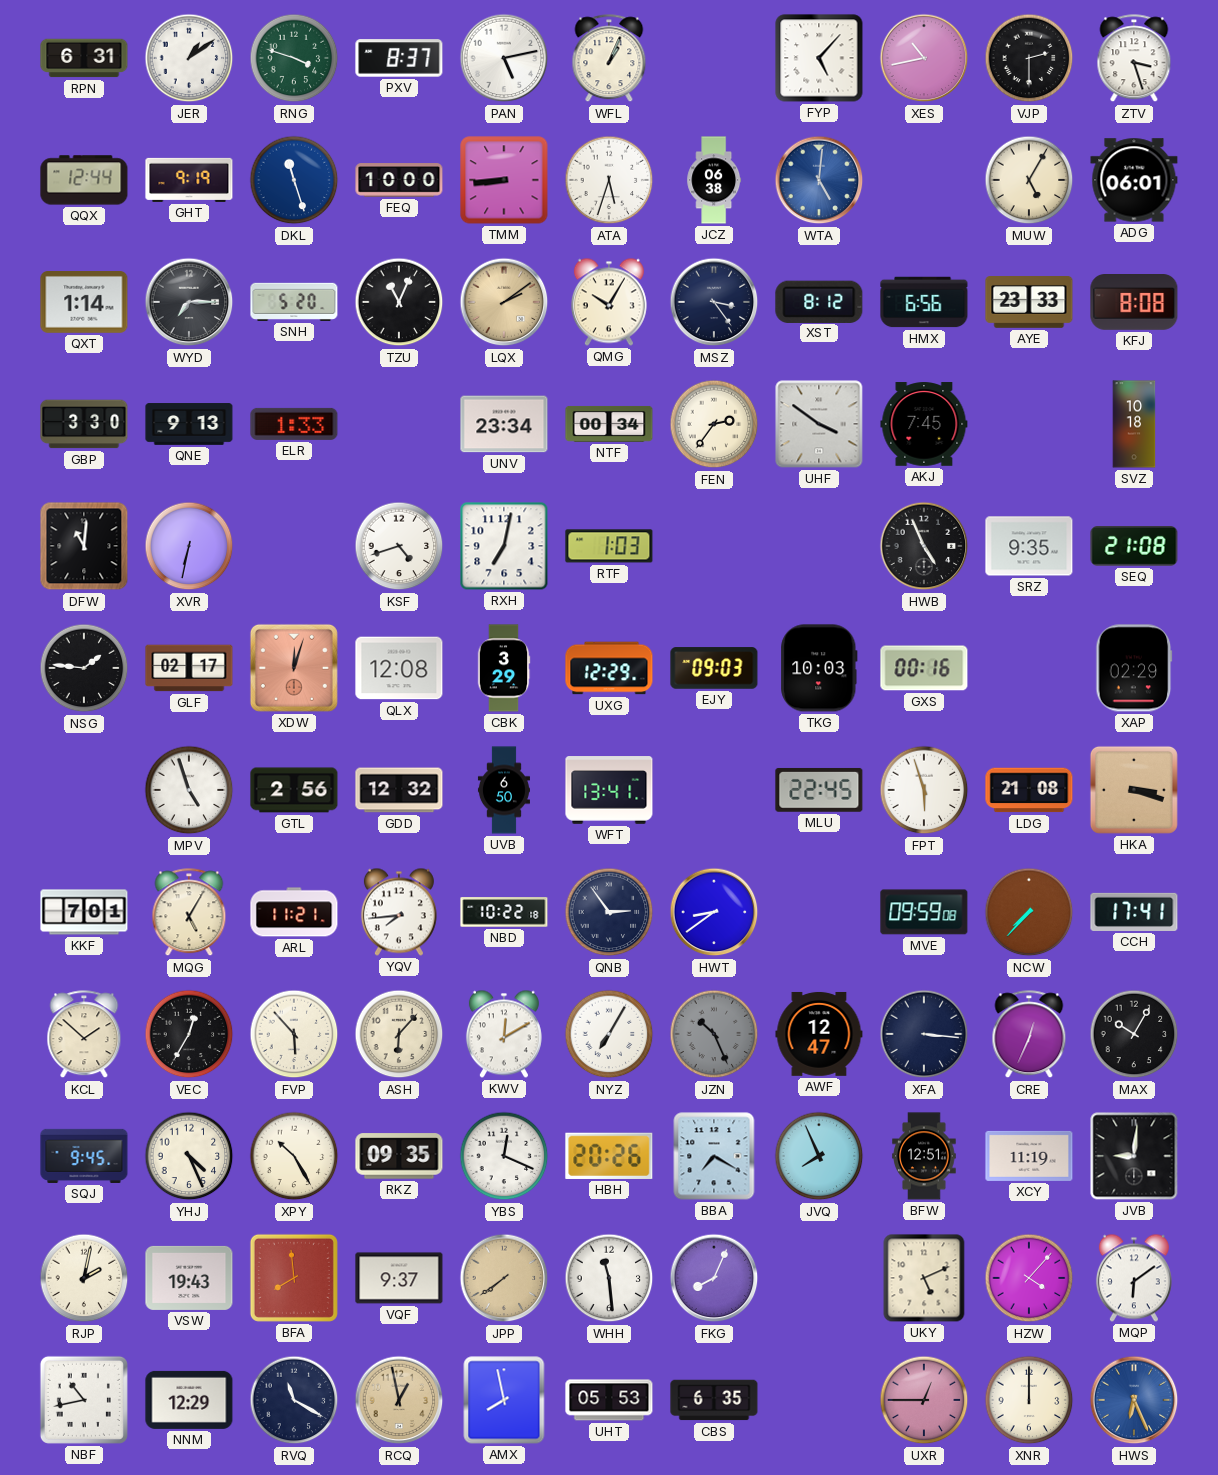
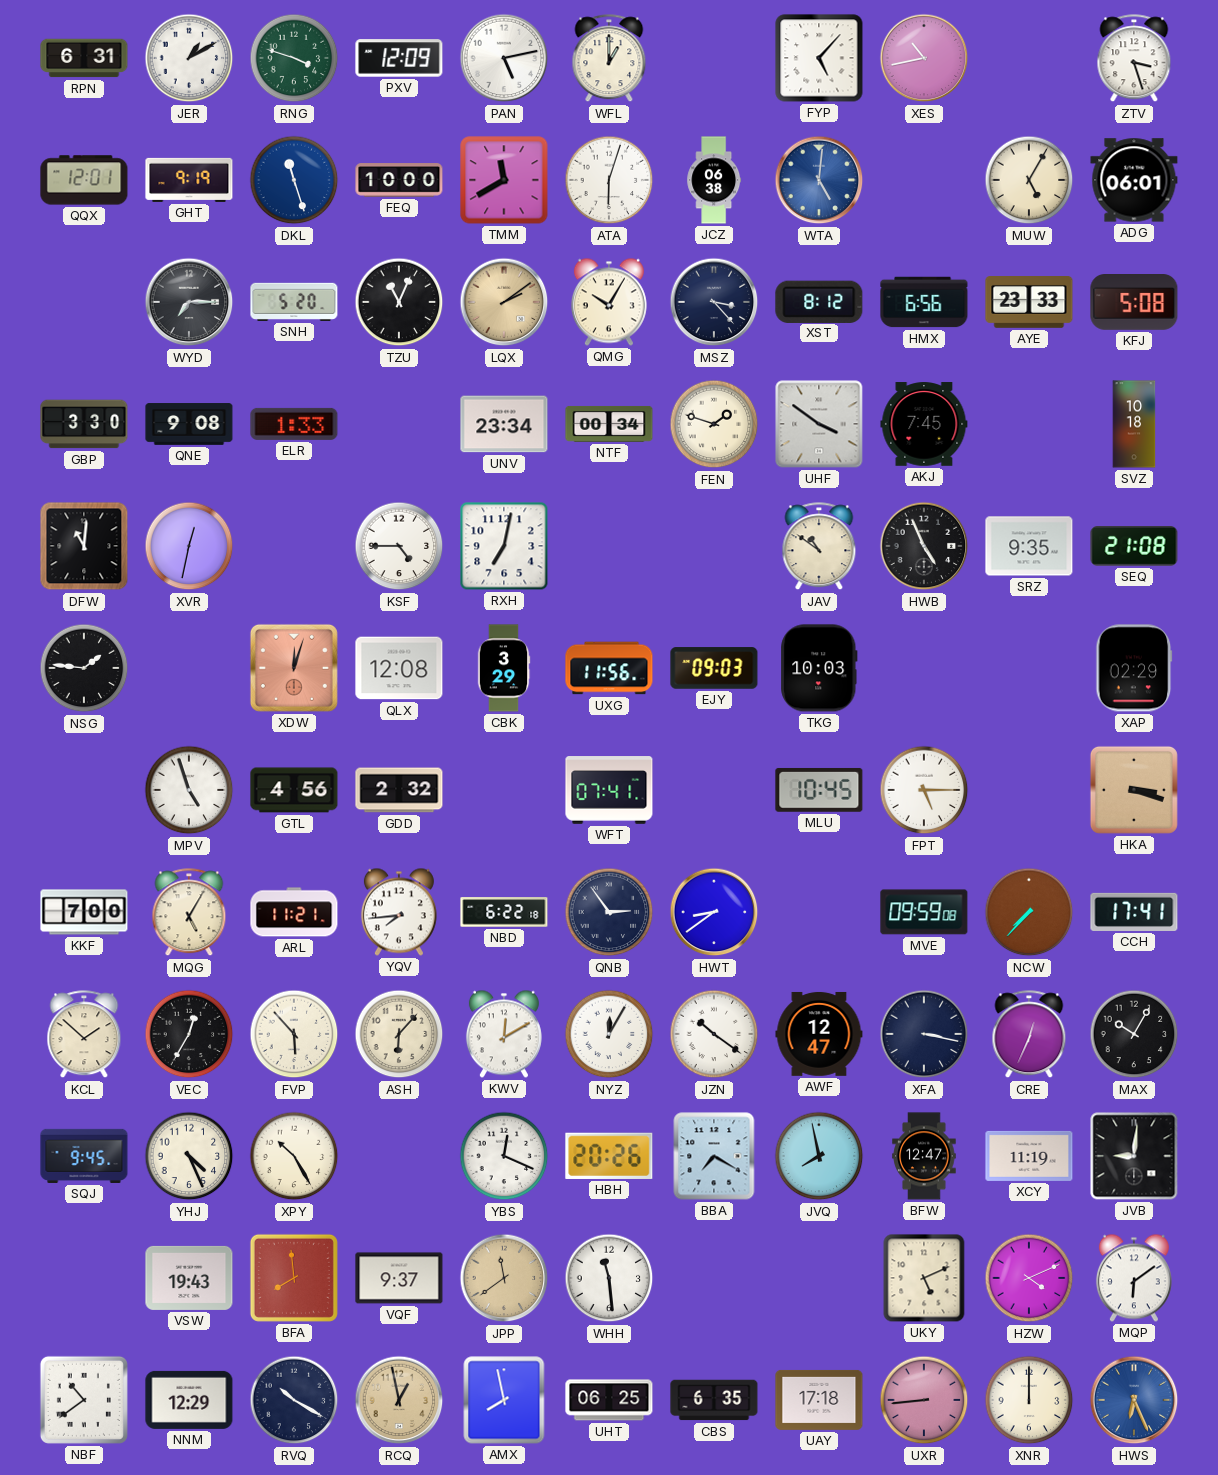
JER: 1:09 -> 1:10 (189, 58)
PXV: 8:37 -> 12:09 (399, 58)
WFL: 1:04 -> 1:00 (609, 59)
VJP: 2:30 -> none (1029, 58)
QQX: 12:44 -> 12:01 (84, 180)
TMM: 8:44 -> 11:40 (504, 180)
ATA: 5:33 -> 6:03 (609, 180)
QXT: 1:14 -> none (84, 303)
MSZ: 3:24 -> 3:23 (714, 302)
KFJ: 8:08 -> 5:08 (1134, 303)
QNE: 9:13 -> 9:08 (189, 424)
FEN: 2:36 -> 1:48 (714, 424)
XVR: 6:32 -> 12:32 (189, 546)
KSF: 4:42 -> 4:45 (399, 546)
RTF: 1:03 -> none (609, 546)
JAV: none -> 10:51 (819, 547)
GLF: 02:17 -> none (189, 668)
UXG: 12:29 -> 11:56 (609, 668)
GXS: 00:16 -> none (924, 668)
GTL: 2:56 -> 4:56 (294, 790)
GDD: 12:32 -> 2:32 (399, 790)
UVB: 6:50 -> none (504, 790)
WFT: 13:41 -> 07:41 (609, 790)
MLU: 22:45 -> 10:45 (819, 790)
FPT: 5:57 -> 5:15 (924, 790)
LDG: 21:08 -> none (1029, 790)
KKF: 7:01 -> 7:00 (84, 912)
NBD: 10:22 -> 6:22 (504, 912)
NYZ: 7:05 -> 12:05 (609, 1034)
JZN: 10:26 -> 10:21 (714, 1034)
JZN dial: grey -> white (714, 1034)
XFA: 3:16 -> 3:17 (924, 1034)
RKZ: 09:35 -> none (399, 1156)
JVQ: 7:56 -> 7:58 (819, 1156)
BFW: 12:51 -> 12:47 (924, 1156)
RJP: 2:02 -> none (84, 1278)
JPP: 7:39 -> 11:39 (504, 1278)
FKG: 8:04 -> none (714, 1278)
HZW: 4:07 -> 4:11 (1029, 1278)
NBF: 10:43 -> 10:39 (84, 1400)
RVQ: 11:20 -> 10:20 (294, 1400)
UHT: 05:53 -> 06:25 (609, 1400)
UAY: none -> 17:18 (819, 1400)
UXR: 12:45 -> 8:44 (924, 1400)
